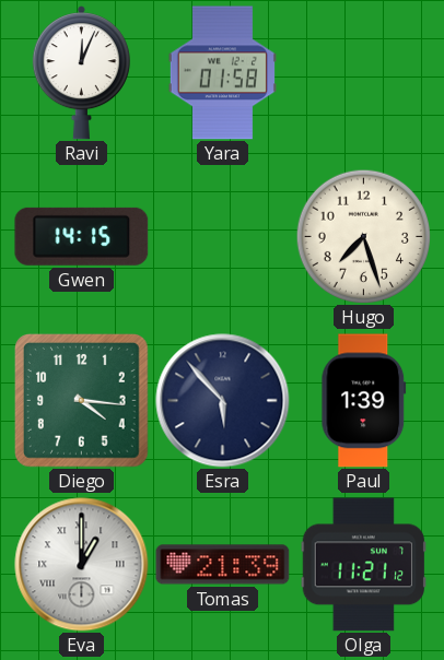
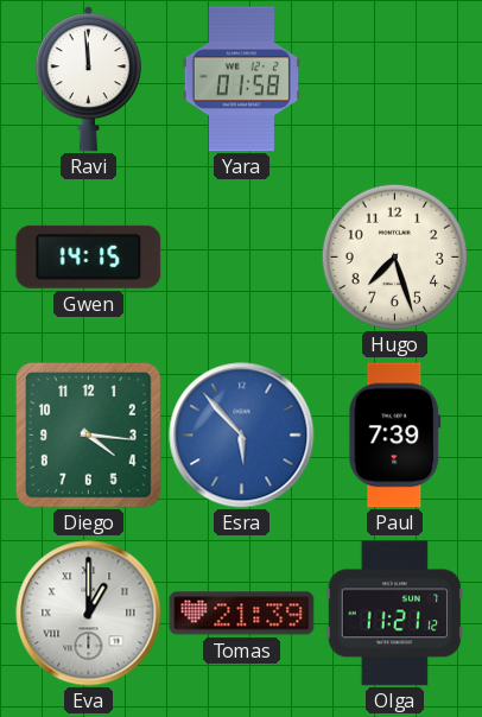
Ravi: 12:04 -> 11:59 (88, 80)
Esra dial: navy -> blue (242, 436)
Paul: 1:39 -> 7:39 (395, 436)
